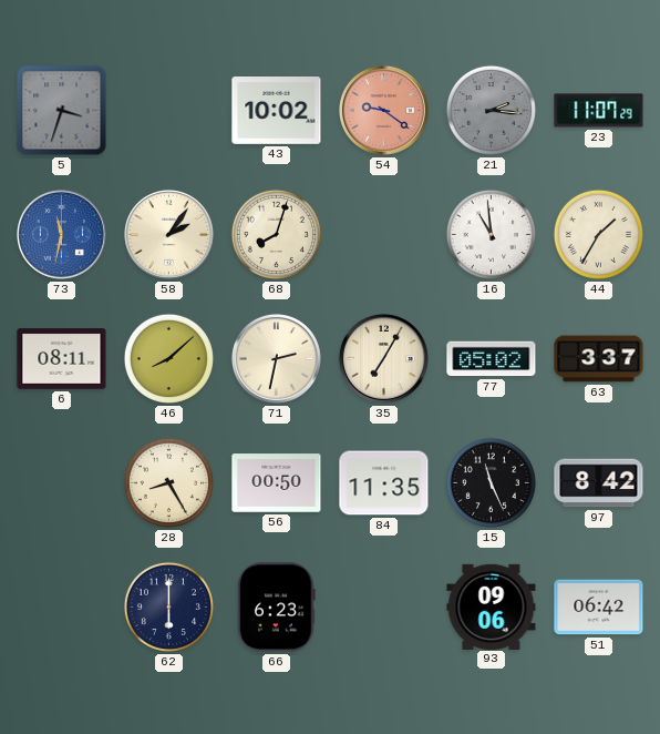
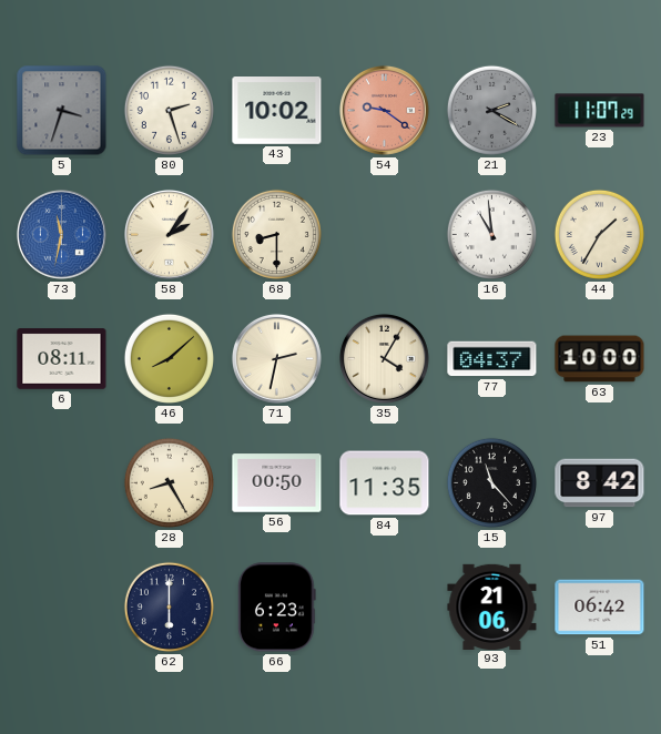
80: none -> 2:27 (169, 110)
21: 2:16 -> 2:20 (491, 110)
68: 8:03 -> 8:30 (276, 234)
35: 7:05 -> 4:05 (384, 358)
77: 05:02 -> 04:37 (492, 359)
63: 3:37 -> 10:00 (600, 359)
15: 11:26 -> 11:23 (491, 482)
93: 09:06 -> 21:06 (492, 606)
